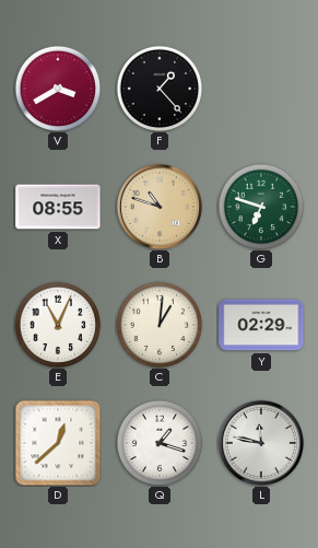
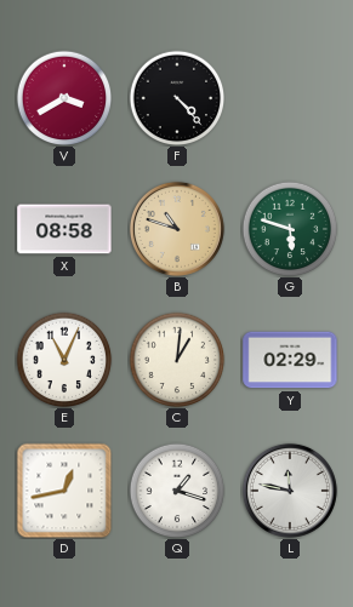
F: 1:23 -> 4:23 (177, 98)
X: 08:55 -> 08:58 (64, 229)
G: 6:48 -> 5:48 (290, 229)
D: 12:38 -> 12:43 (64, 491)
